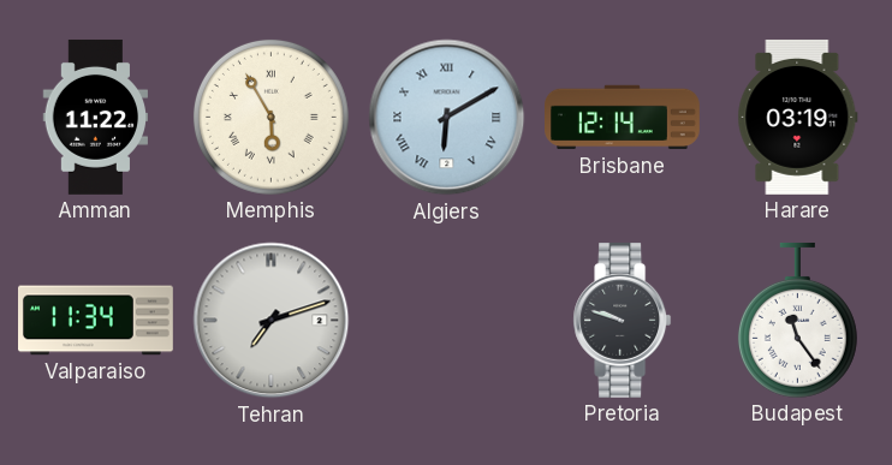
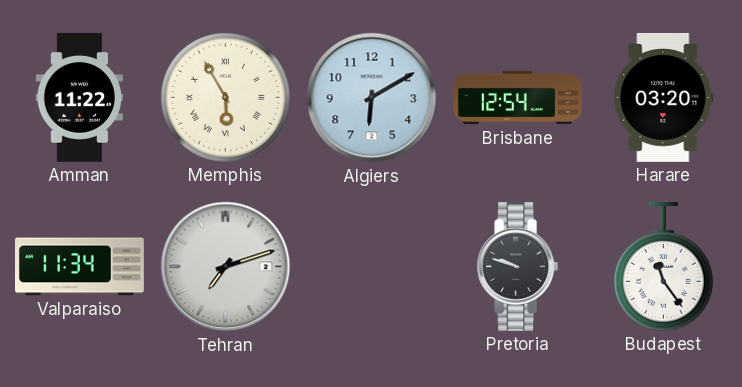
Algiers numerals: Roman -> Arabic (372, 98)
Brisbane: 12:14 -> 12:54 (518, 98)
Harare: 03:19 -> 03:20 (664, 97)
